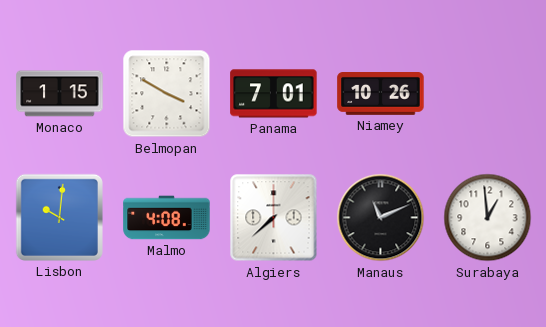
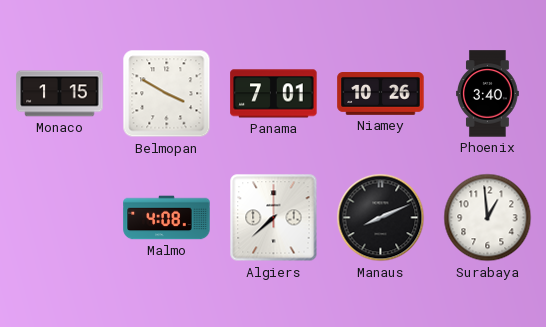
Phoenix: none -> 3:40 (488, 94)
Lisbon: 10:01 -> none (59, 217)
Manaus: 11:11 -> 8:11 (381, 218)
